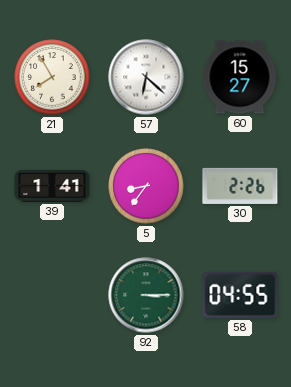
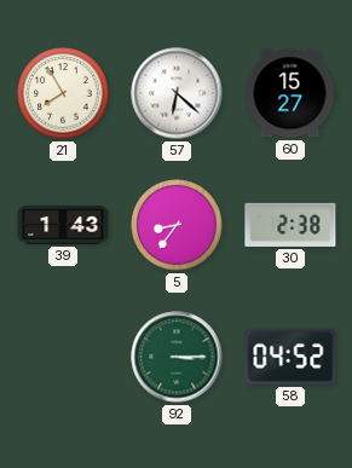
39: 1:41 -> 1:43 (63, 225)
30: 2:26 -> 2:38 (290, 225)
58: 04:55 -> 04:52 (290, 357)
